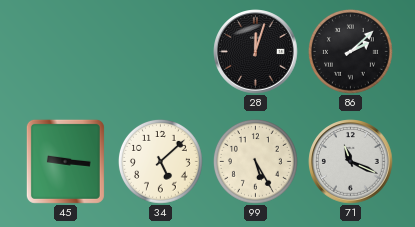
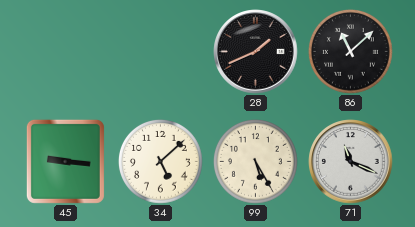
28: 12:03 -> 1:41 (256, 52)
86: 2:08 -> 11:08 (351, 52)
